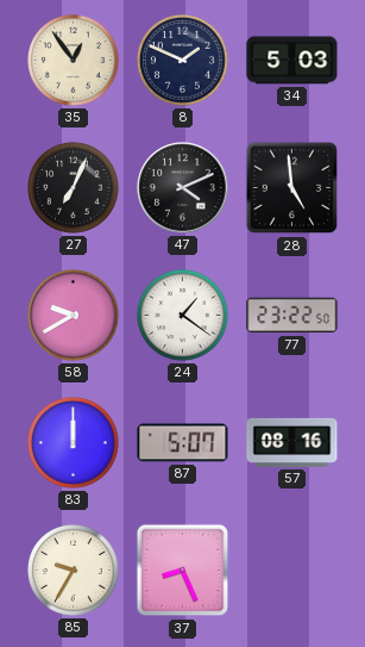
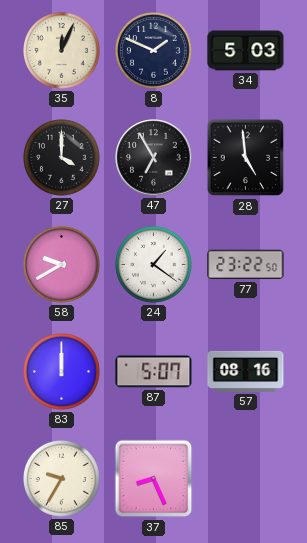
35: 12:54 -> 12:04 (62, 51)
27: 7:04 -> 4:00 (62, 158)
47: 4:11 -> 6:55 (154, 158)
